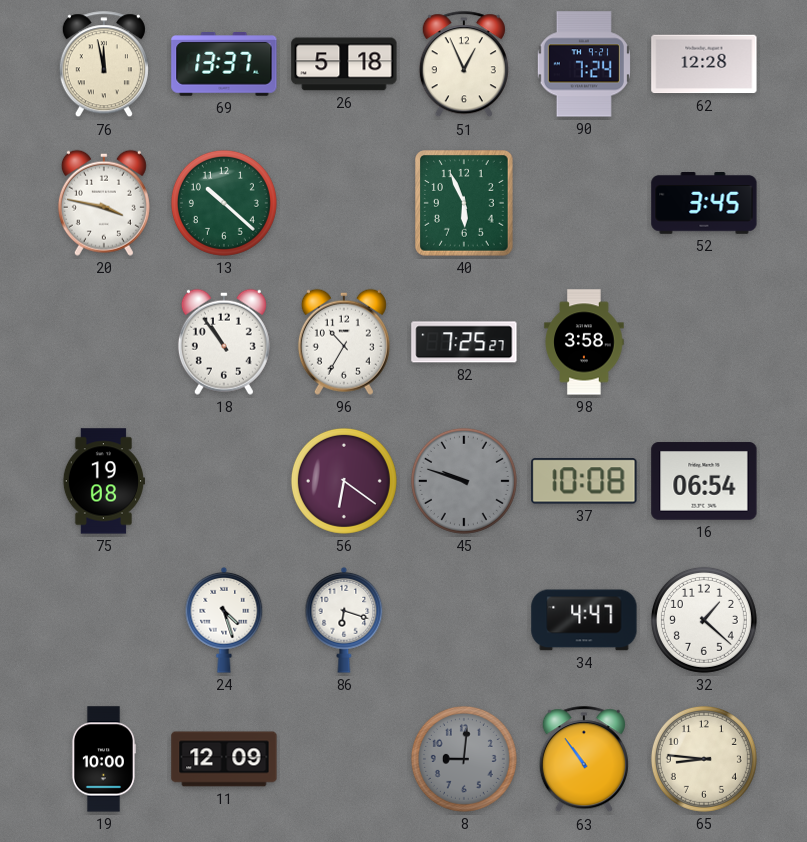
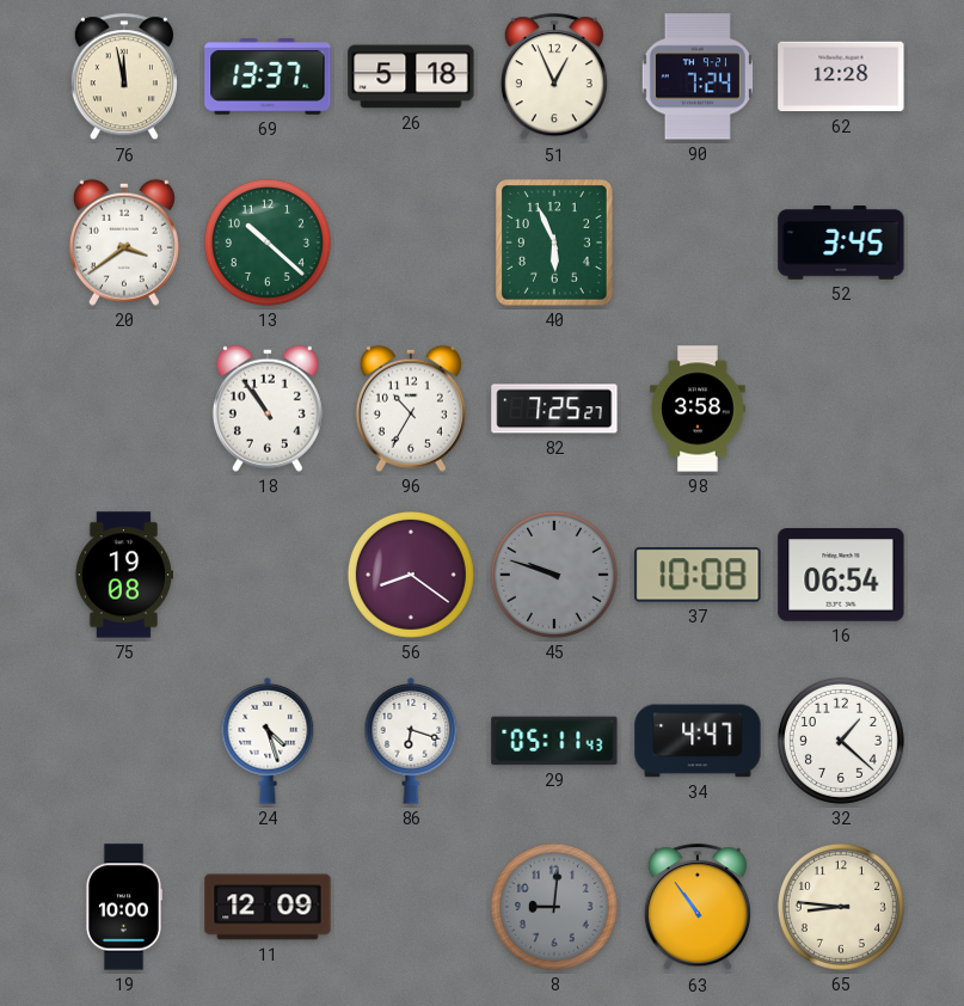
20: 3:47 -> 3:39 (124, 243)
56: 6:21 -> 8:21 (411, 575)
29: none -> 05:11 (554, 741)
